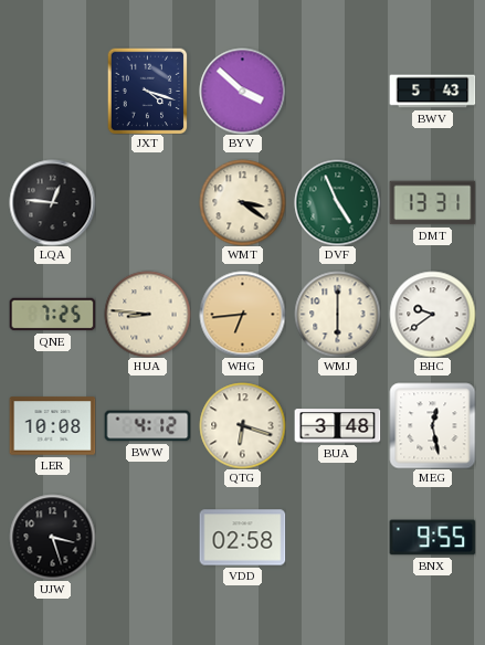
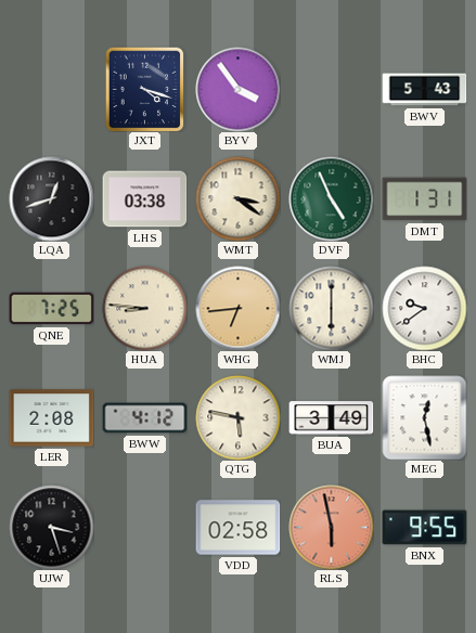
BYV: 3:52 -> 3:54 (237, 89)
LQA: 12:46 -> 12:42 (51, 198)
LHS: none -> 03:38 (144, 199)
DMT: 13:31 -> 1:31 (424, 199)
LER: 10:08 -> 2:08 (51, 418)
QTG: 6:18 -> 5:47 (237, 417)
BUA: 3:48 -> 3:49 (331, 418)
RLS: none -> 5:58 (331, 527)
